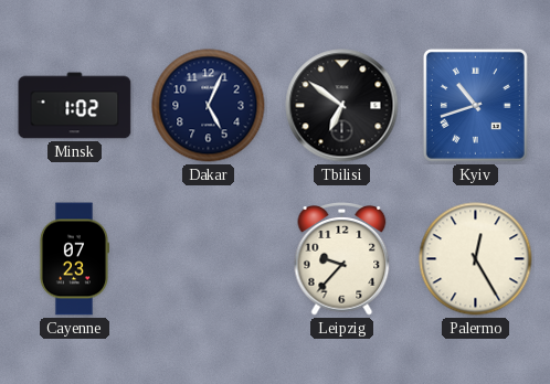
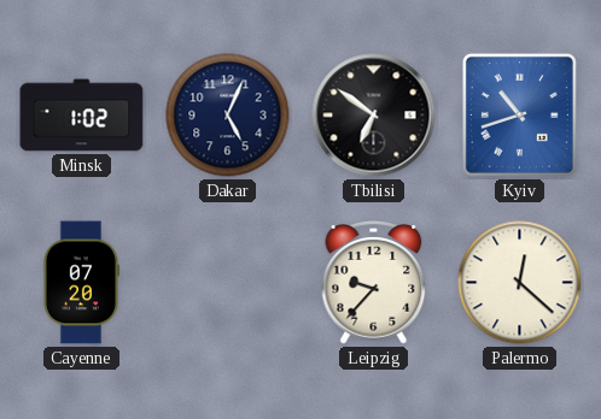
Cayenne: 07:23 -> 07:20 (81, 283)
Palermo: 12:25 -> 12:22 (520, 283)
